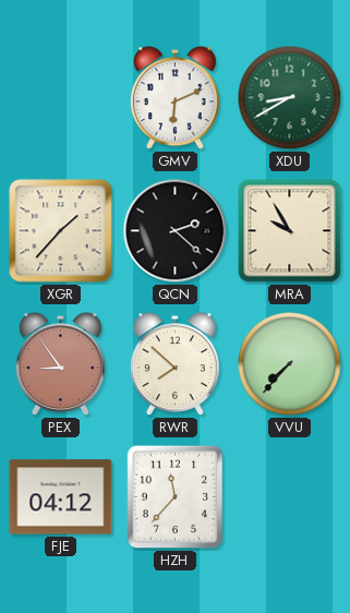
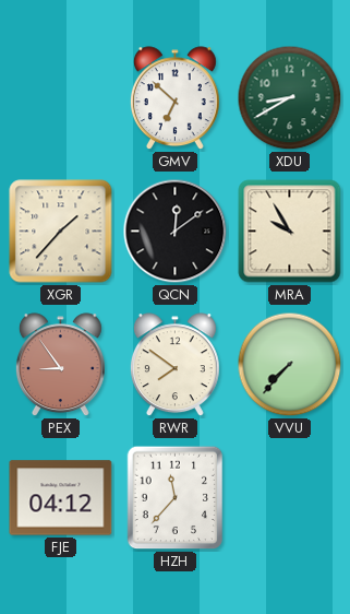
GMV: 6:11 -> 6:52 (174, 98)
QCN: 2:22 -> 12:09 (176, 232)
RWR: 7:52 -> 7:51 (174, 365)
